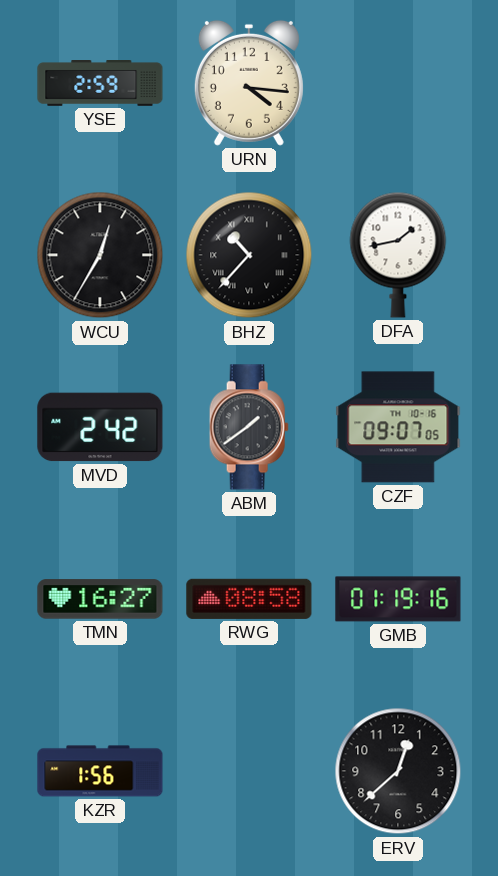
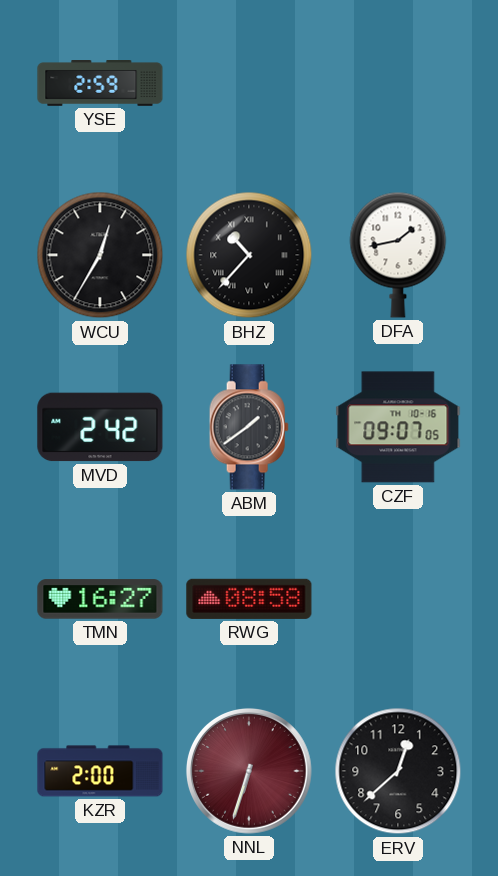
URN: 4:16 -> none (249, 83)
GMB: 01:19 -> none (398, 599)
KZR: 1:56 -> 2:00 (100, 771)
NNL: none -> 6:33 (249, 771)
